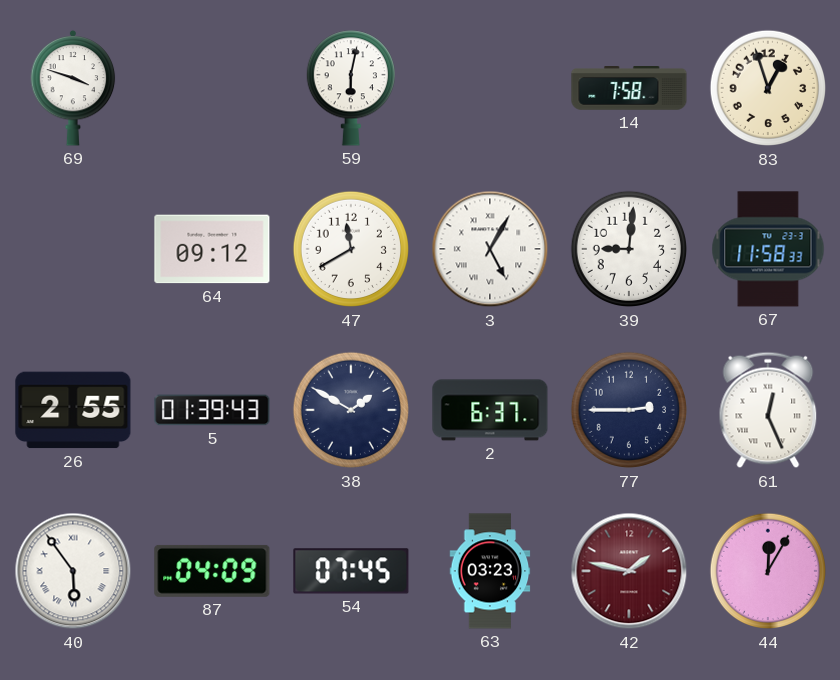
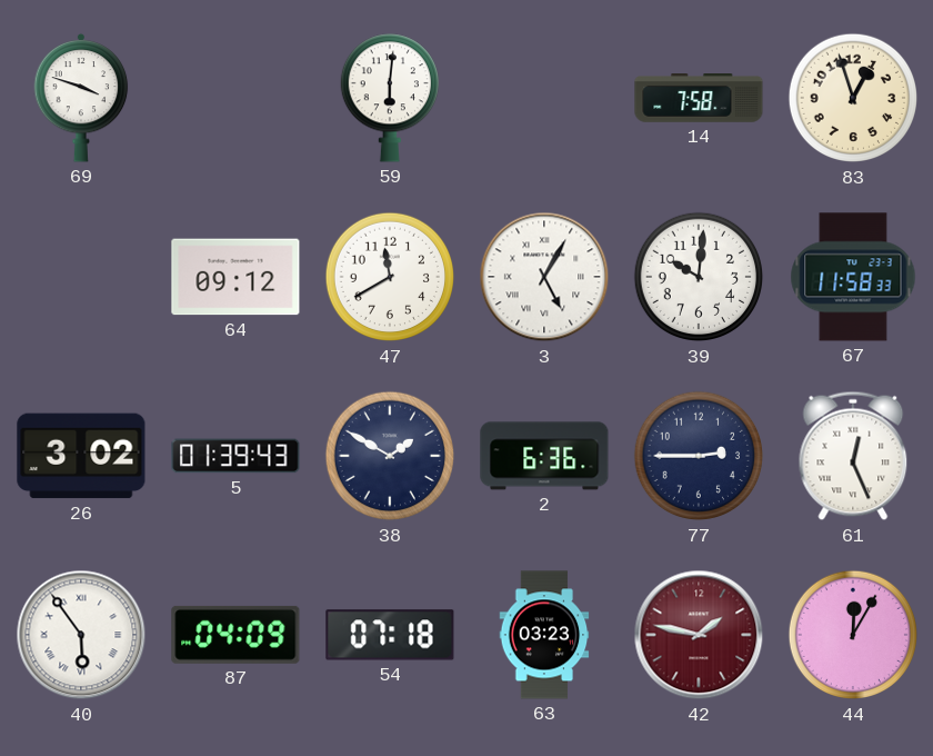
59: 6:02 -> 6:01 (389, 98)
39: 9:01 -> 10:01 (699, 277)
26: 2:55 -> 3:02 (81, 456)
2: 6:37 -> 6:36 (544, 456)
54: 07:45 -> 07:18 (390, 635)
